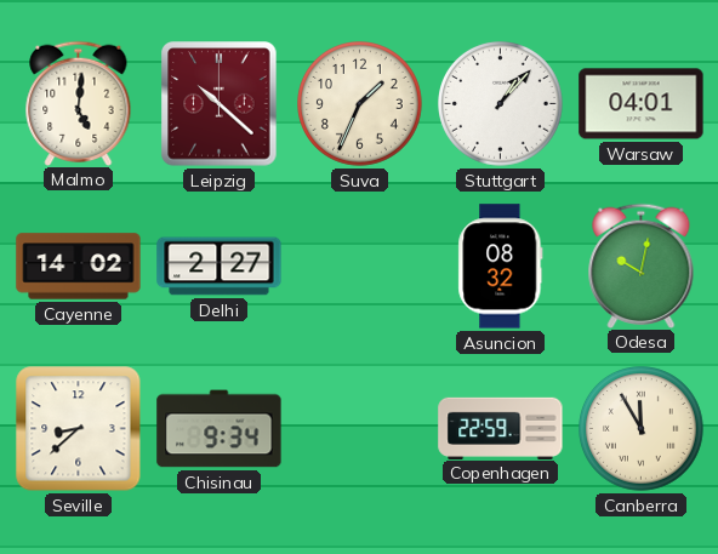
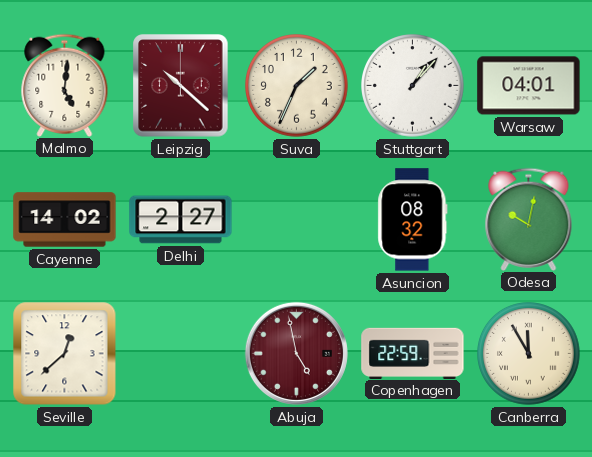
Seville: 8:38 -> 12:38 (65, 354)
Chisinau: 9:34 -> none (220, 429)
Abuja: none -> 4:58 (296, 353)
